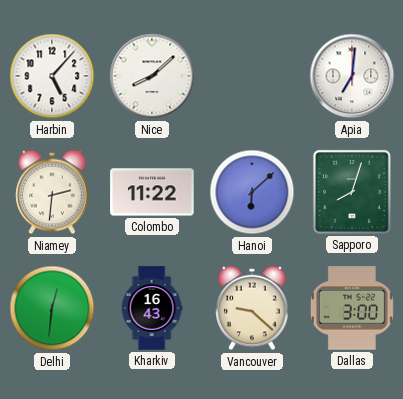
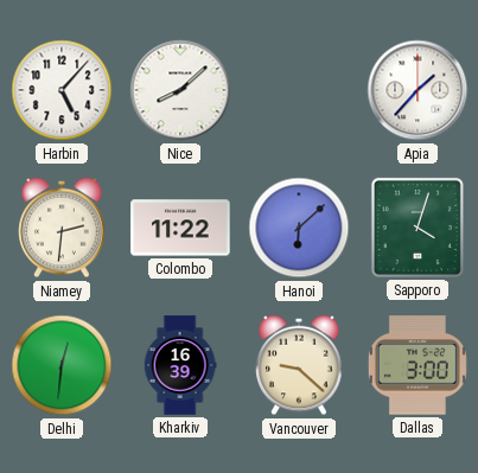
Apia: 7:01 -> 1:37 (418, 90)
Sapporo: 8:03 -> 4:03 (418, 228)
Kharkiv: 16:43 -> 16:39 (180, 365)
